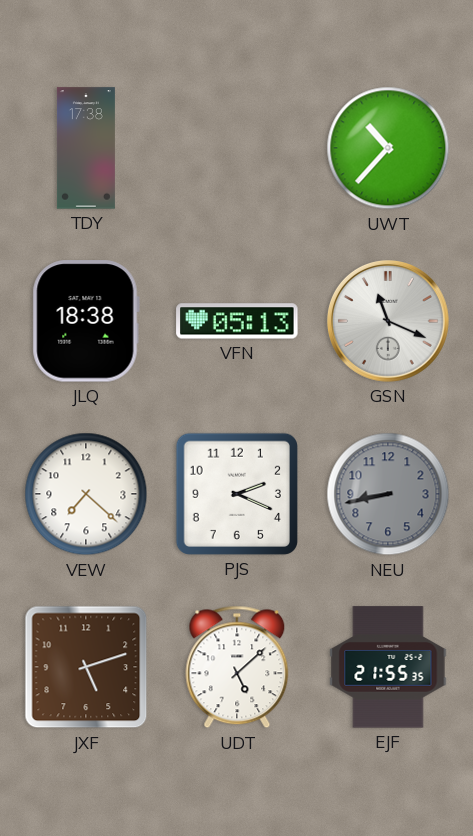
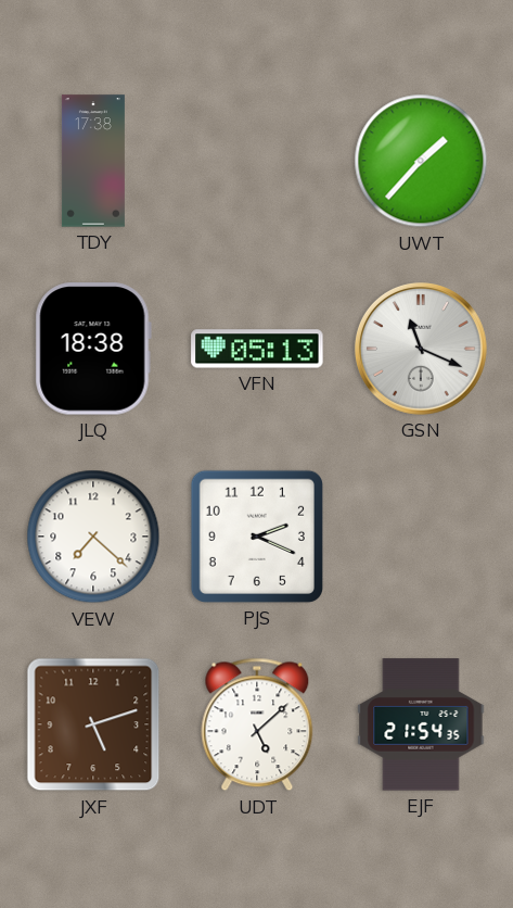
UWT: 10:37 -> 1:37 (421, 161)
NEU: 8:43 -> none (388, 494)
EJF: 21:55 -> 21:54 (421, 724)
